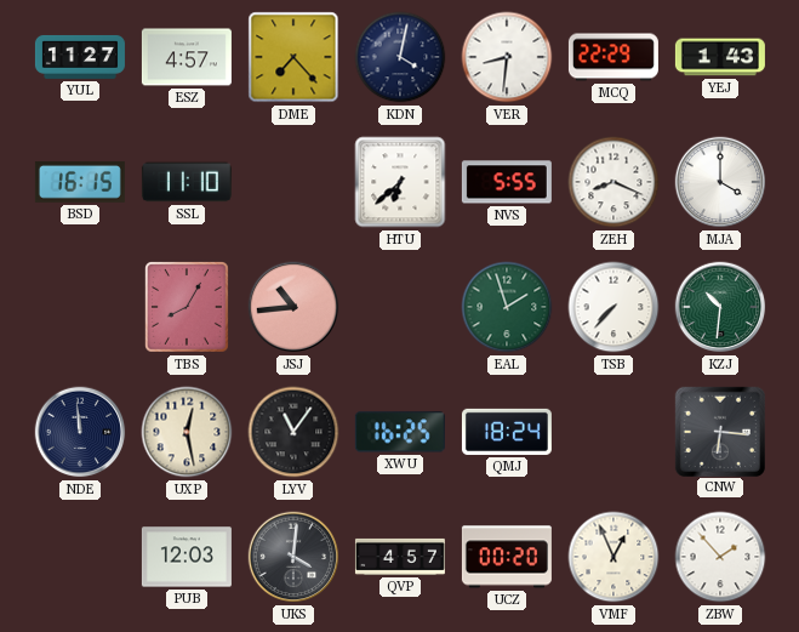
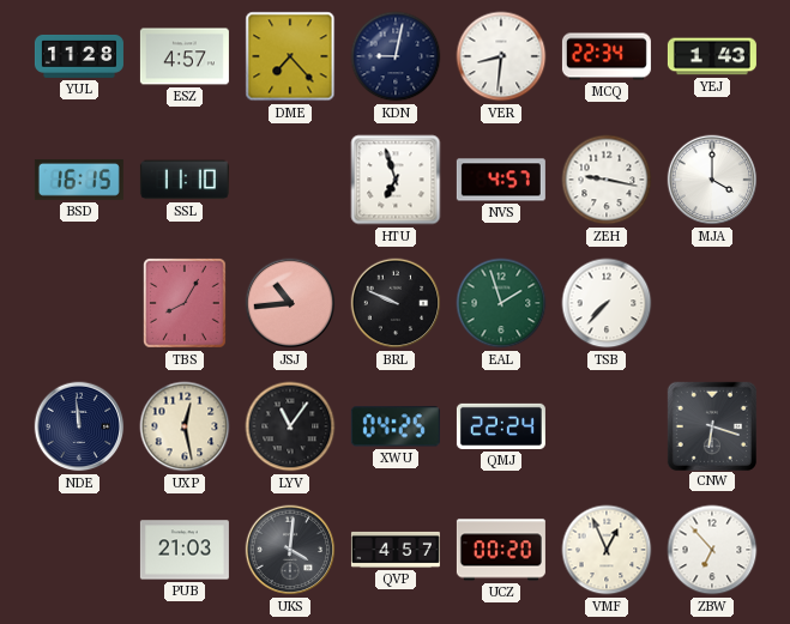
YUL: 11:27 -> 11:28 (79, 56)
KDN: 4:02 -> 9:02 (396, 56)
MCQ: 22:29 -> 22:34 (607, 56)
HTU: 6:38 -> 6:57 (396, 180)
NVS: 5:55 -> 4:57 (501, 180)
ZEH: 8:19 -> 9:17 (607, 180)
BRL: none -> 9:49 (396, 303)
KZJ: 10:31 -> none (720, 307)
XWU: 16:25 -> 04:25 (396, 426)
QMJ: 18:24 -> 22:24 (501, 426)
CNW: 6:16 -> 6:18 (711, 425)
PUB: 12:03 -> 21:03 (185, 550)
ZBW: 1:53 -> 6:53 (712, 550)
